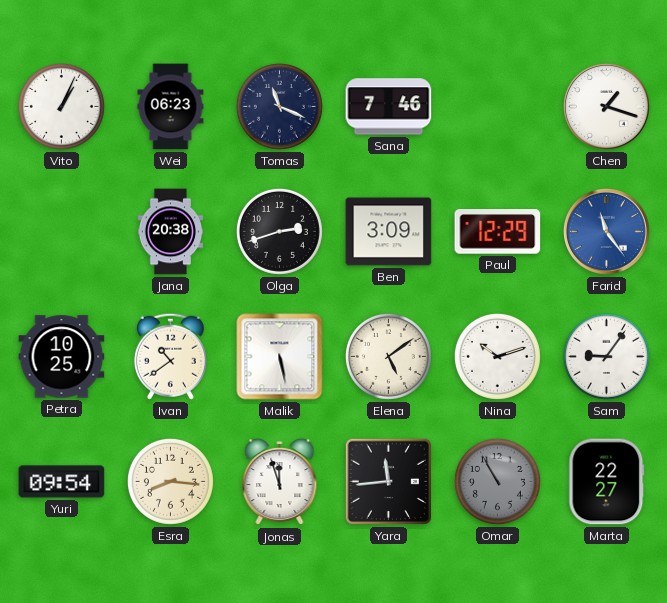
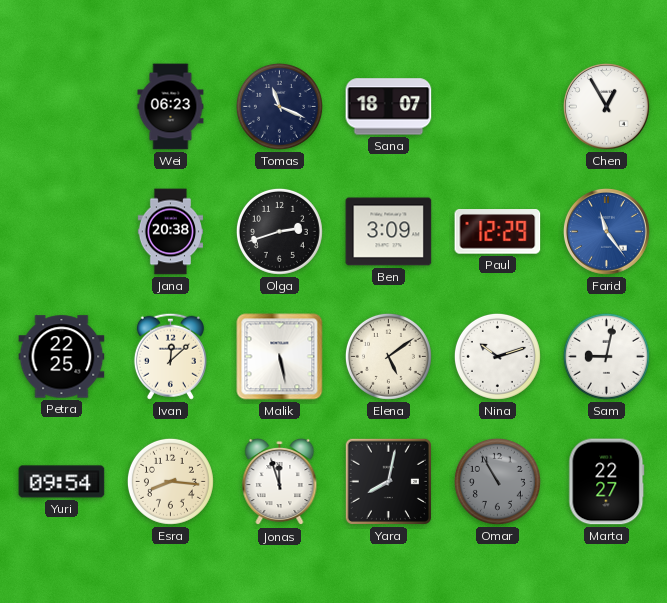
Vito: 1:04 -> none (61, 106)
Sana: 7:46 -> 18:07 (389, 107)
Chen: 1:18 -> 12:55 (606, 106)
Petra: 10:25 -> 22:25 (62, 357)
Ivan: 10:39 -> 12:08 (170, 356)
Sam: 9:06 -> 9:02 (606, 356)
Yara: 11:44 -> 8:02 (388, 481)
